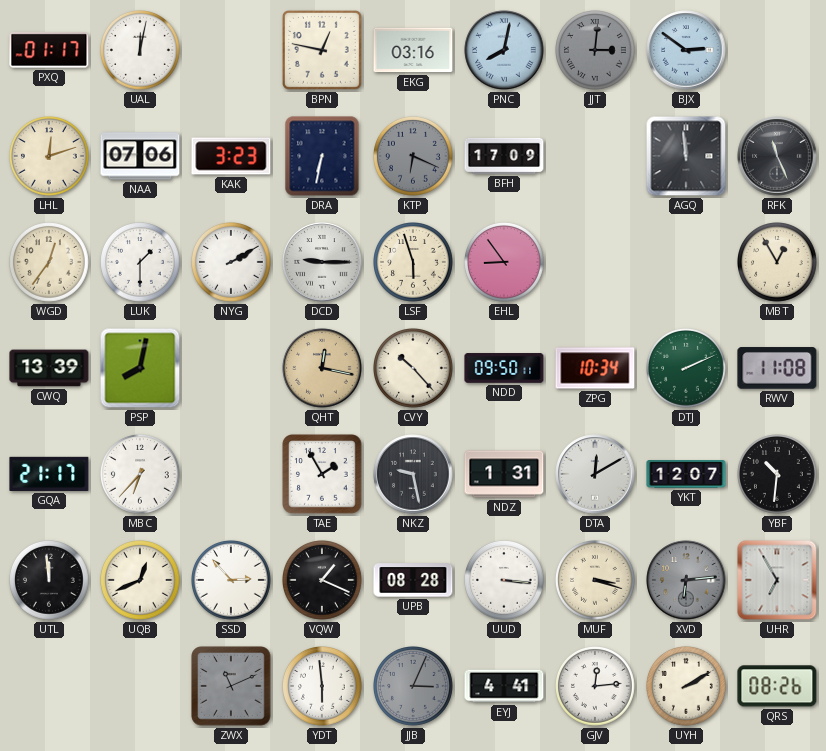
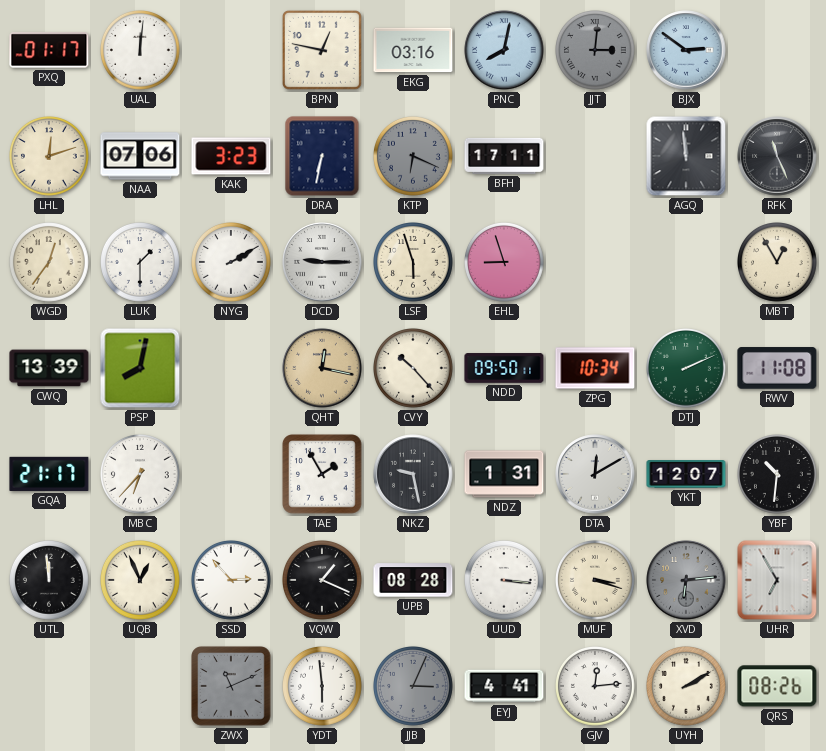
UAL: 12:02 -> 12:01 (141, 51)
BFH: 17:09 -> 17:11 (504, 156)
EHL: 8:54 -> 8:57 (505, 263)
UQB: 12:41 -> 12:56 (141, 581)
